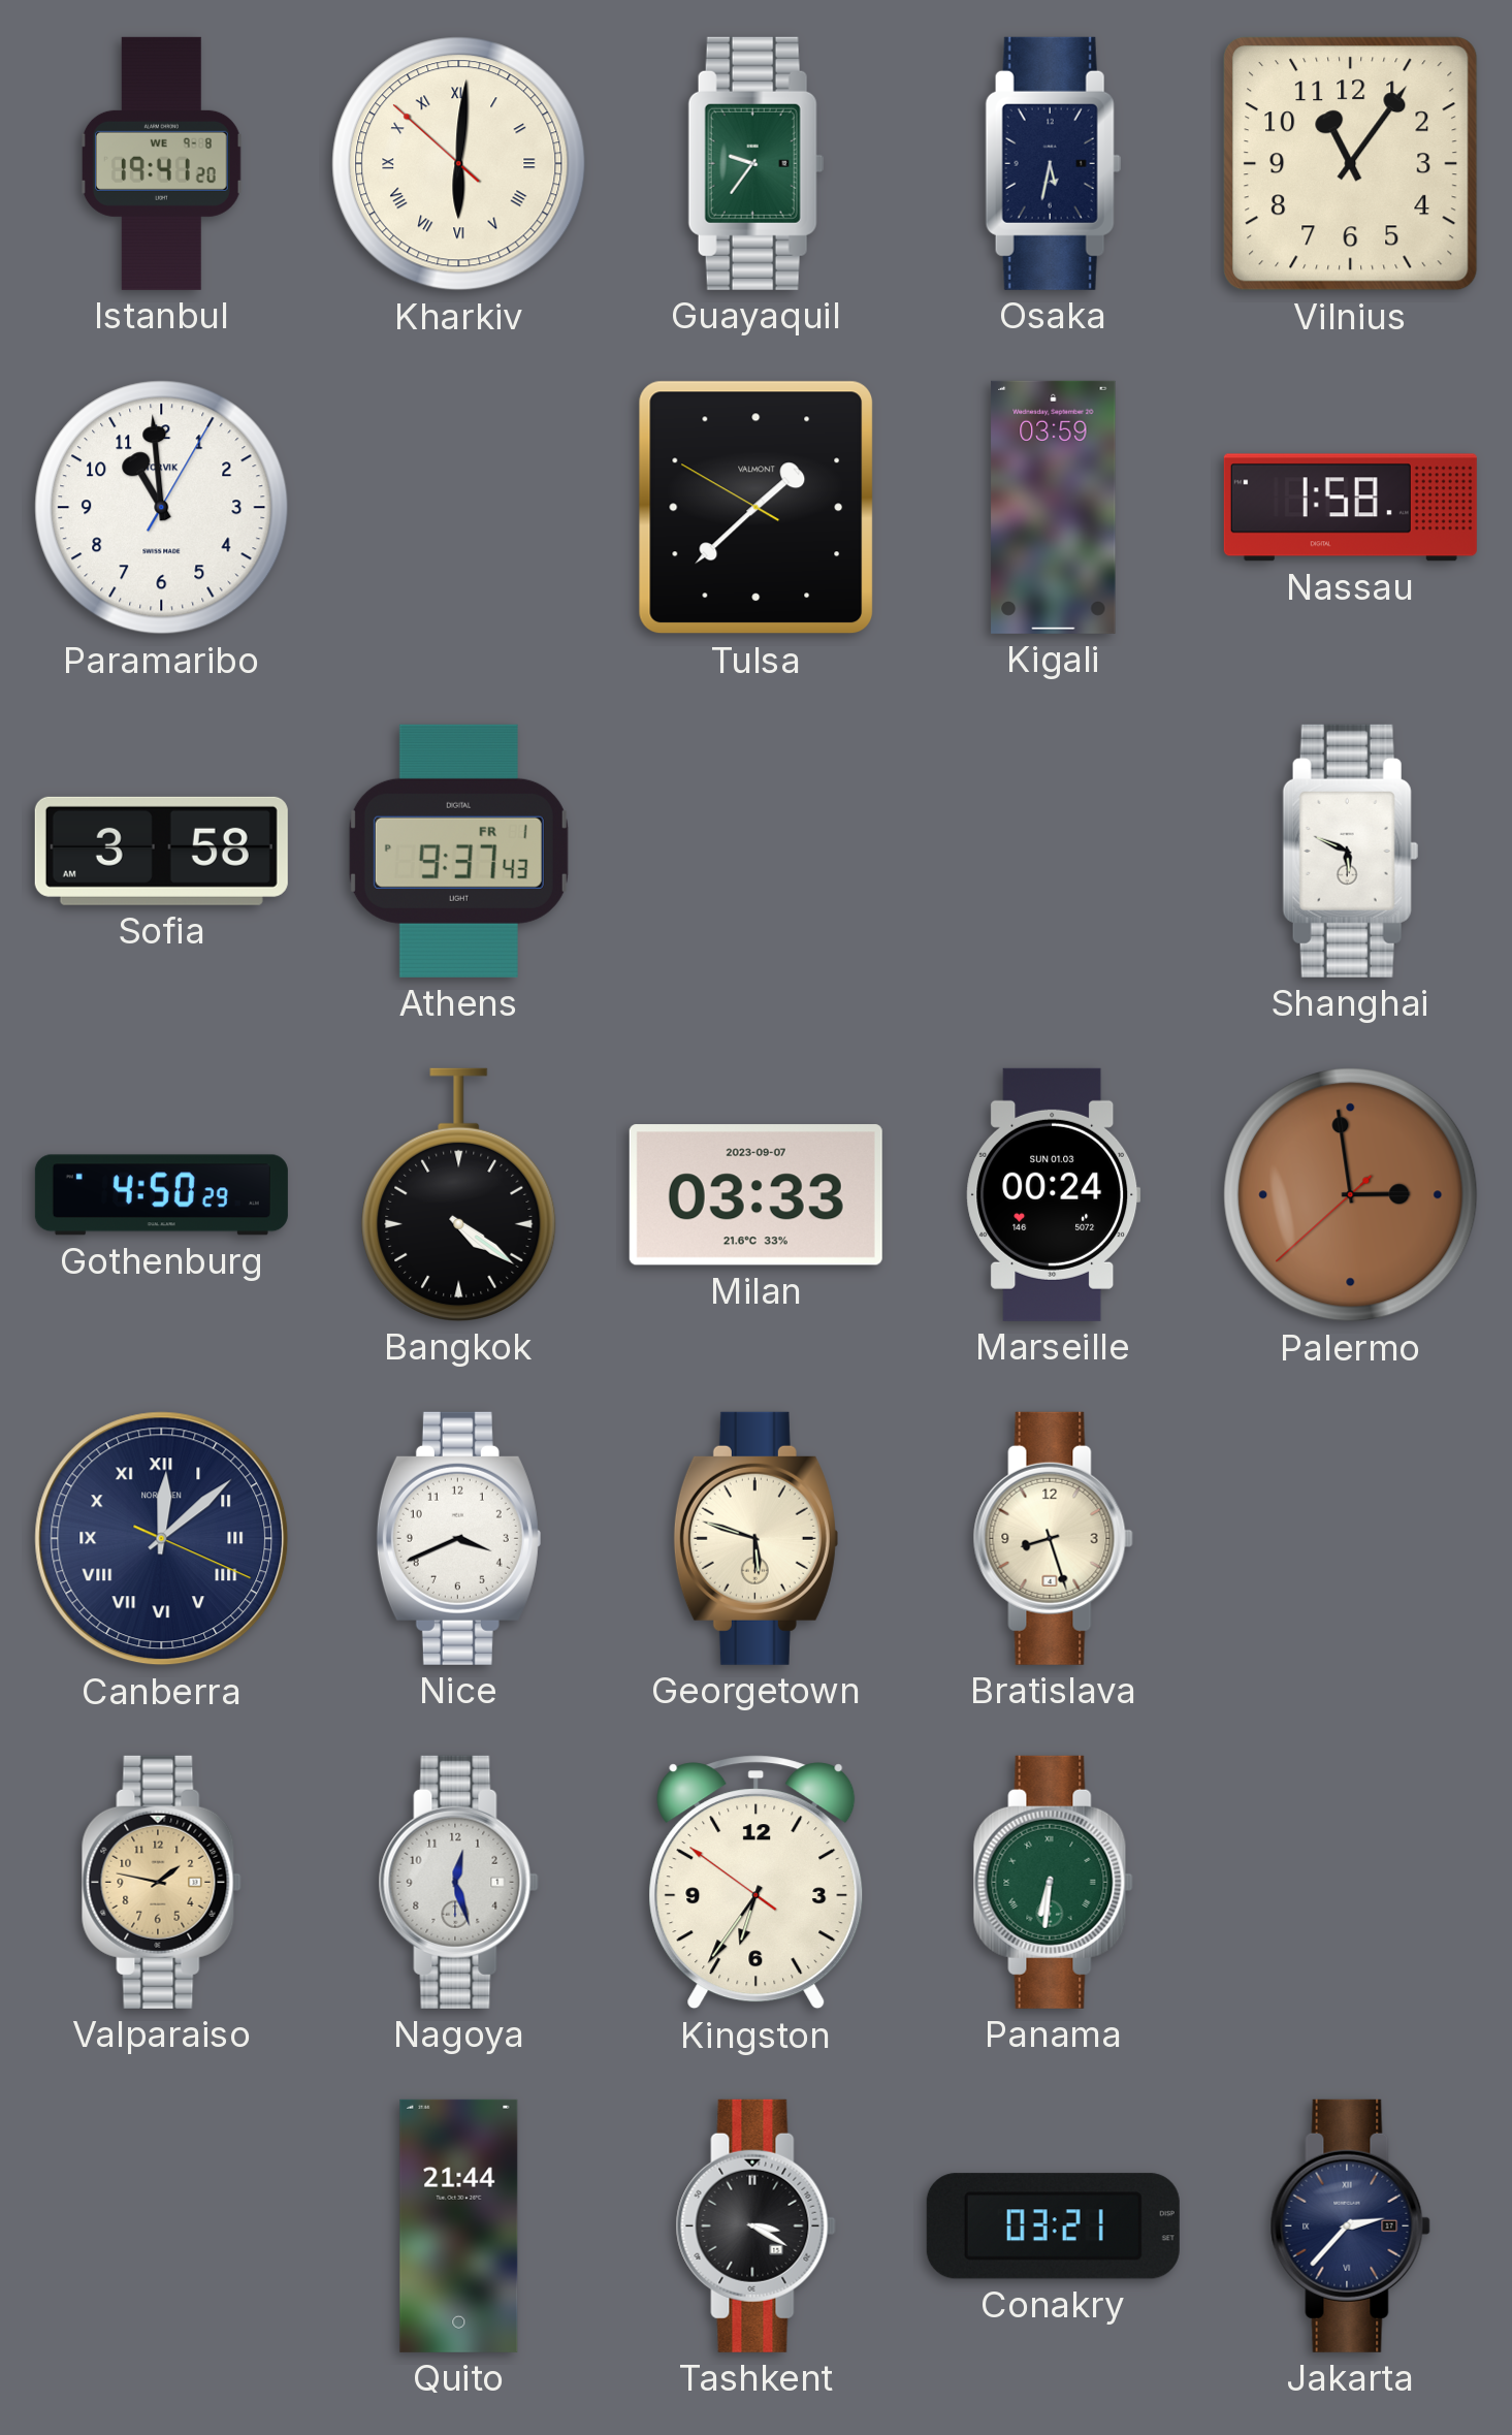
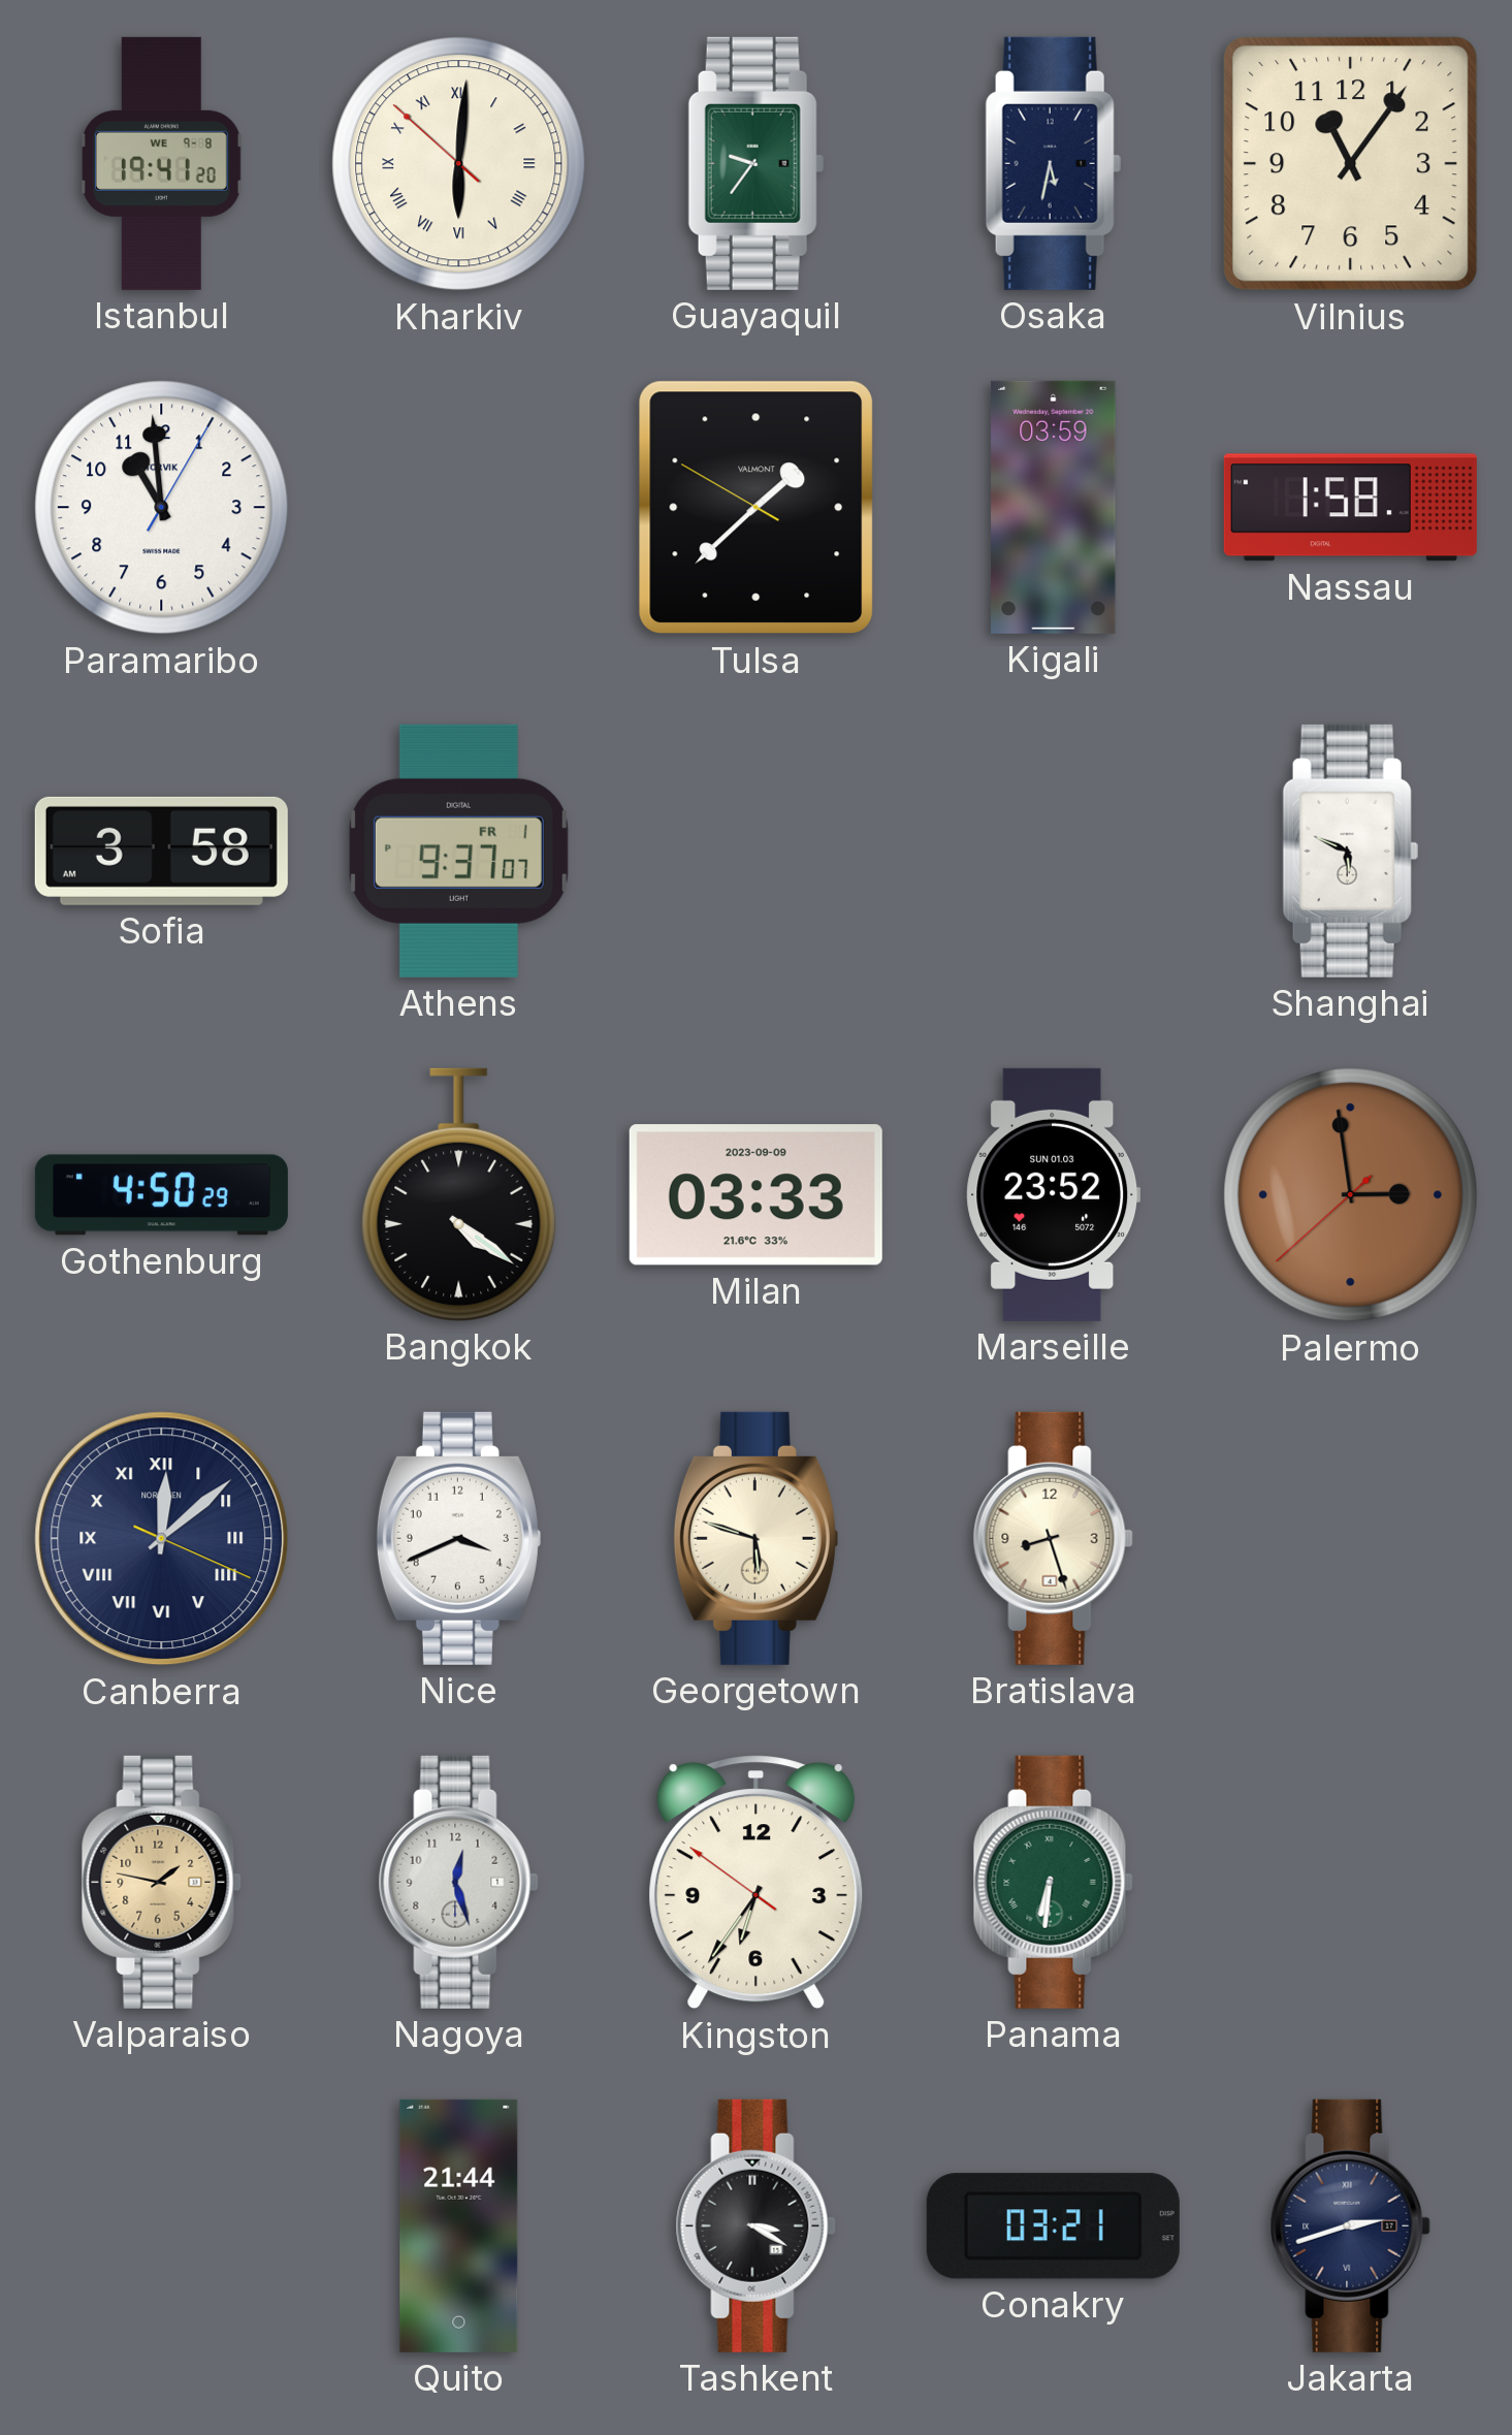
Athens: 9:37:43 PM -> 9:37:07 PM (458, 851)
Milan date: 2023-09-07 -> 2023-09-09 (755, 1195)
Marseille: 00:24 -> 23:52 (1054, 1194)
Jakarta: 2:37 -> 2:42 (1350, 2225)
